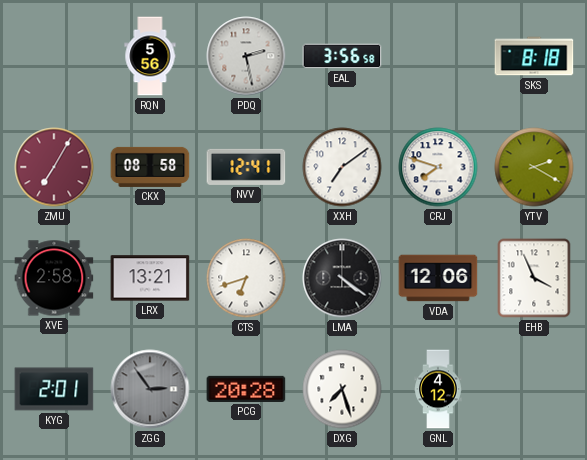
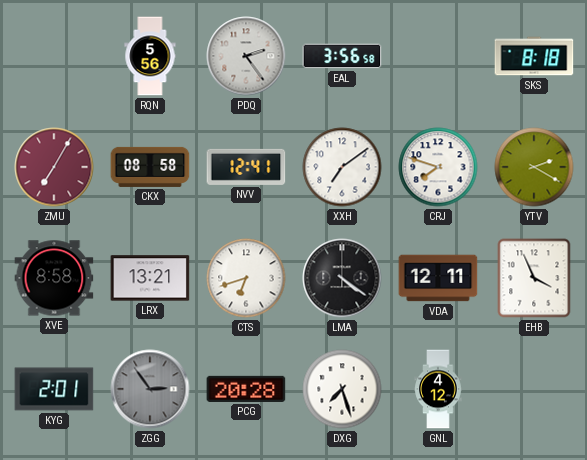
PDQ: 2:28 -> 2:24 (246, 56)
XVE: 2:58 -> 8:58 (54, 278)
VDA: 12:06 -> 12:11 (438, 278)
